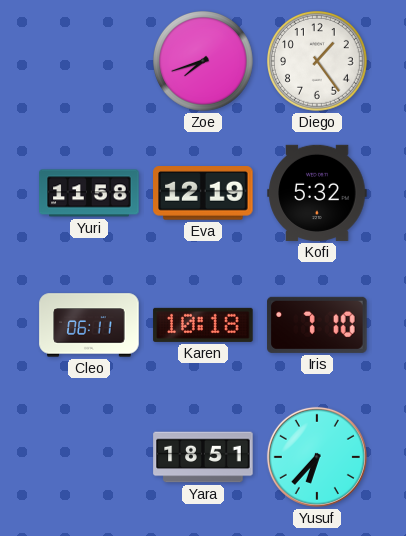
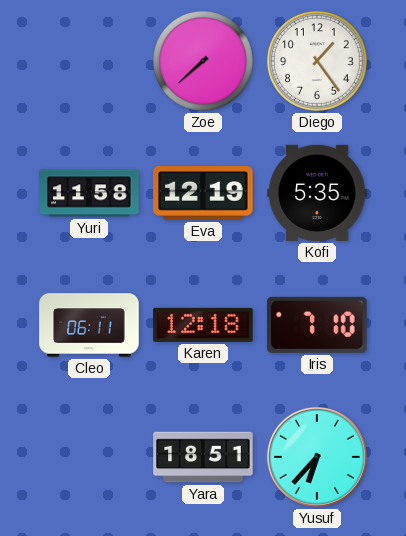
Zoe: 7:42 -> 7:38 (204, 62)
Kofi: 5:32 -> 5:35 (317, 193)
Karen: 10:18 -> 12:18 (203, 325)
